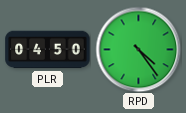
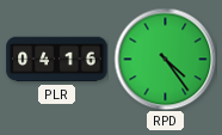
PLR: 04:50 -> 04:16 (57, 60)
